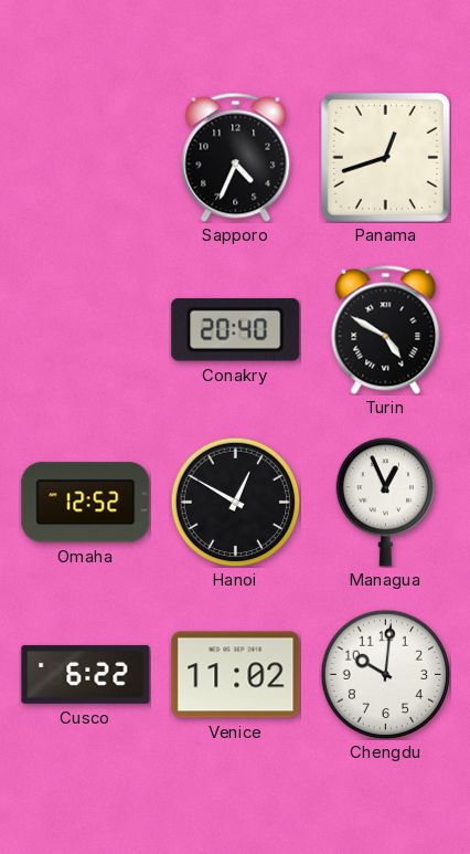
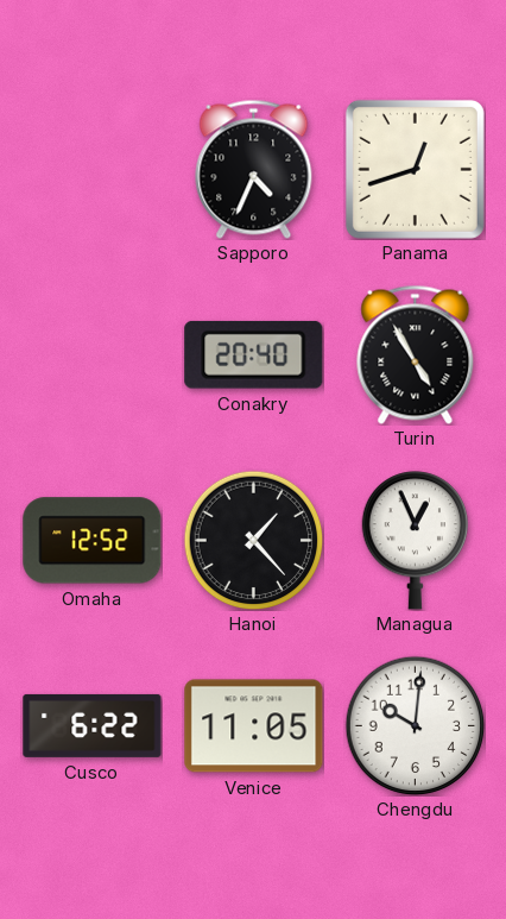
Turin: 4:50 -> 4:55 (416, 354)
Hanoi: 12:50 -> 1:23 (253, 540)
Venice: 11:02 -> 11:05 (254, 726)
